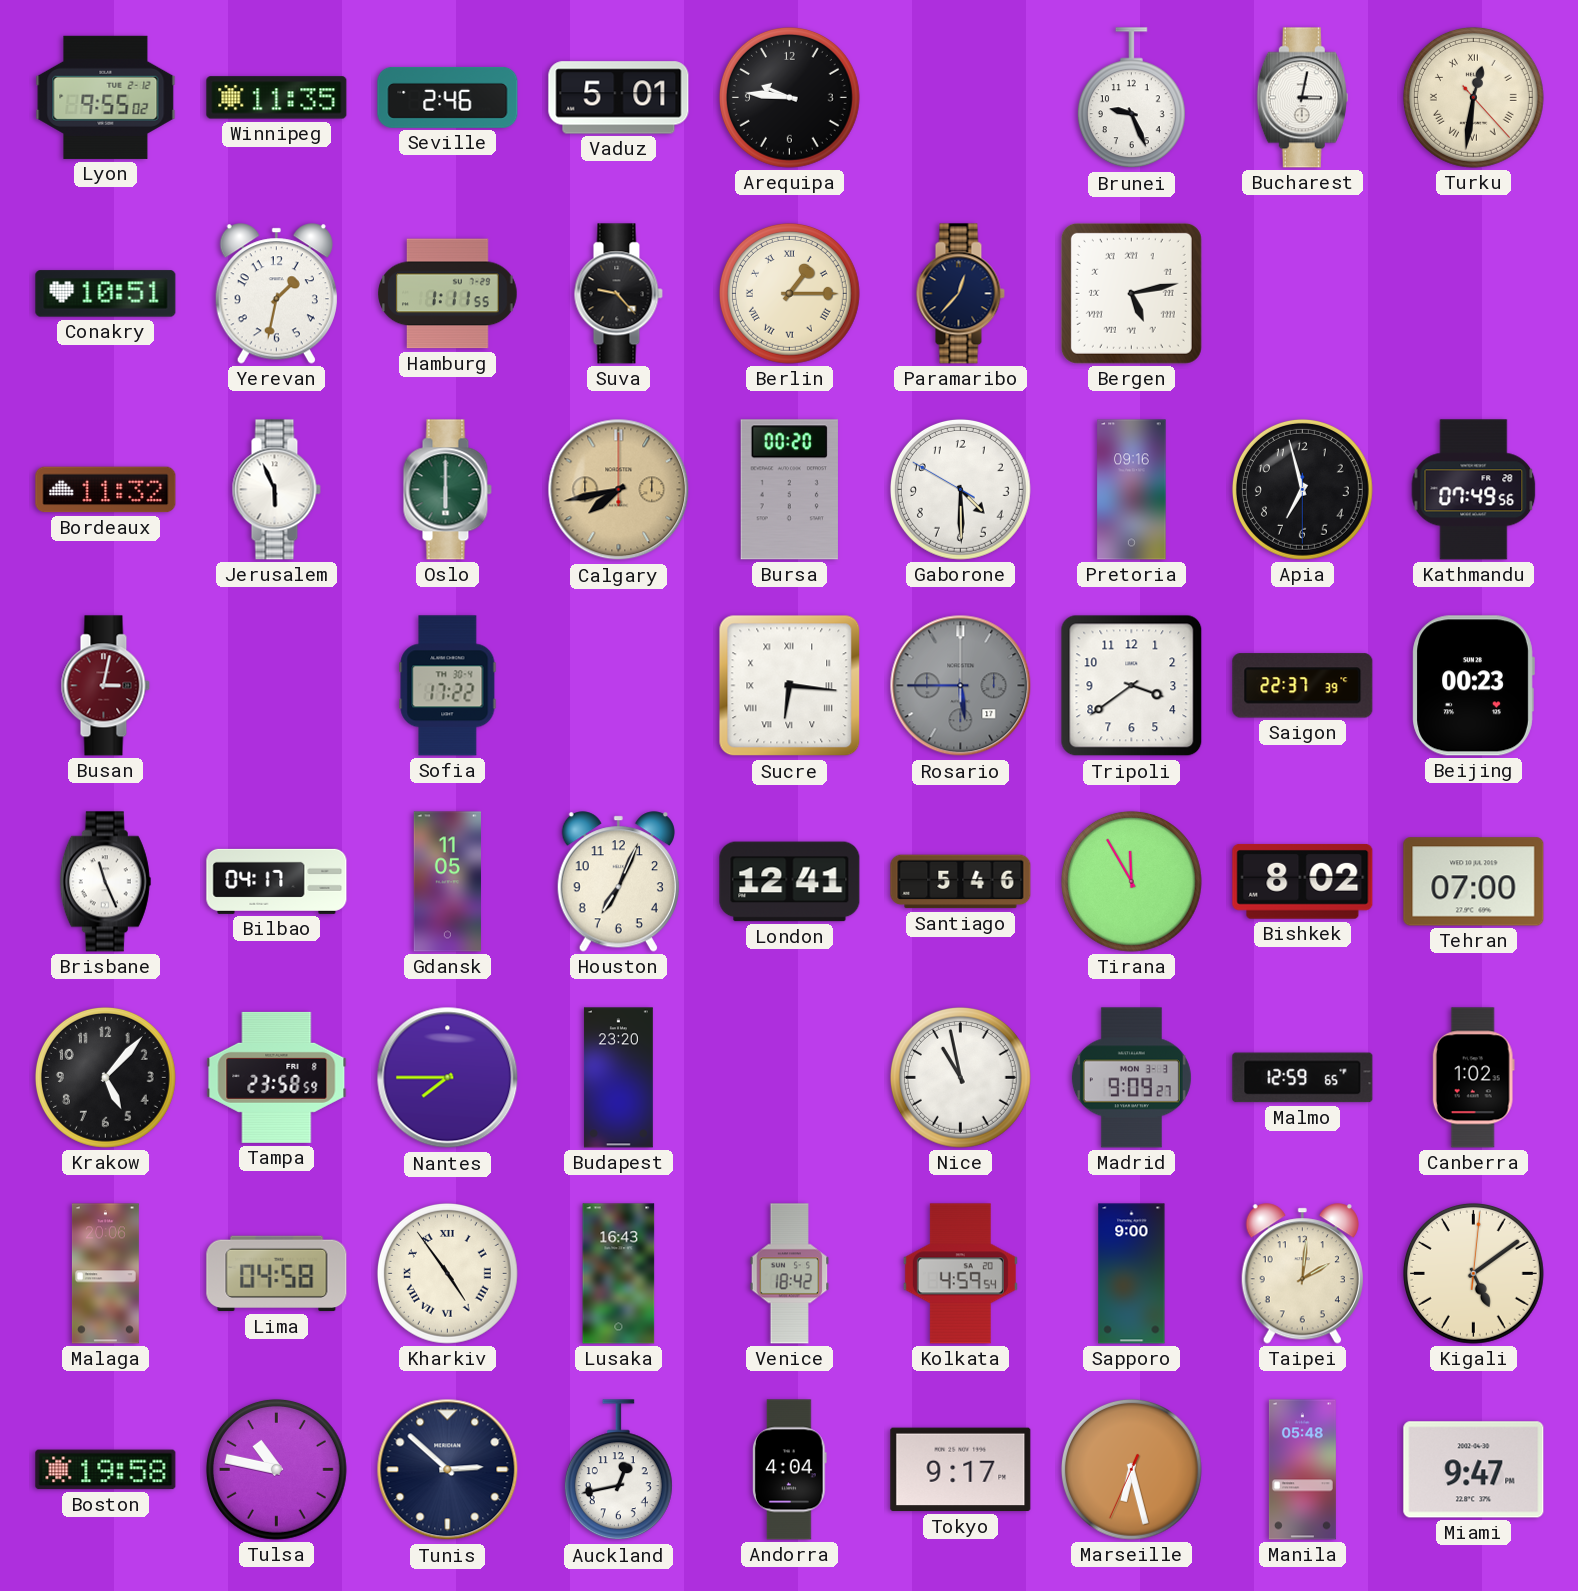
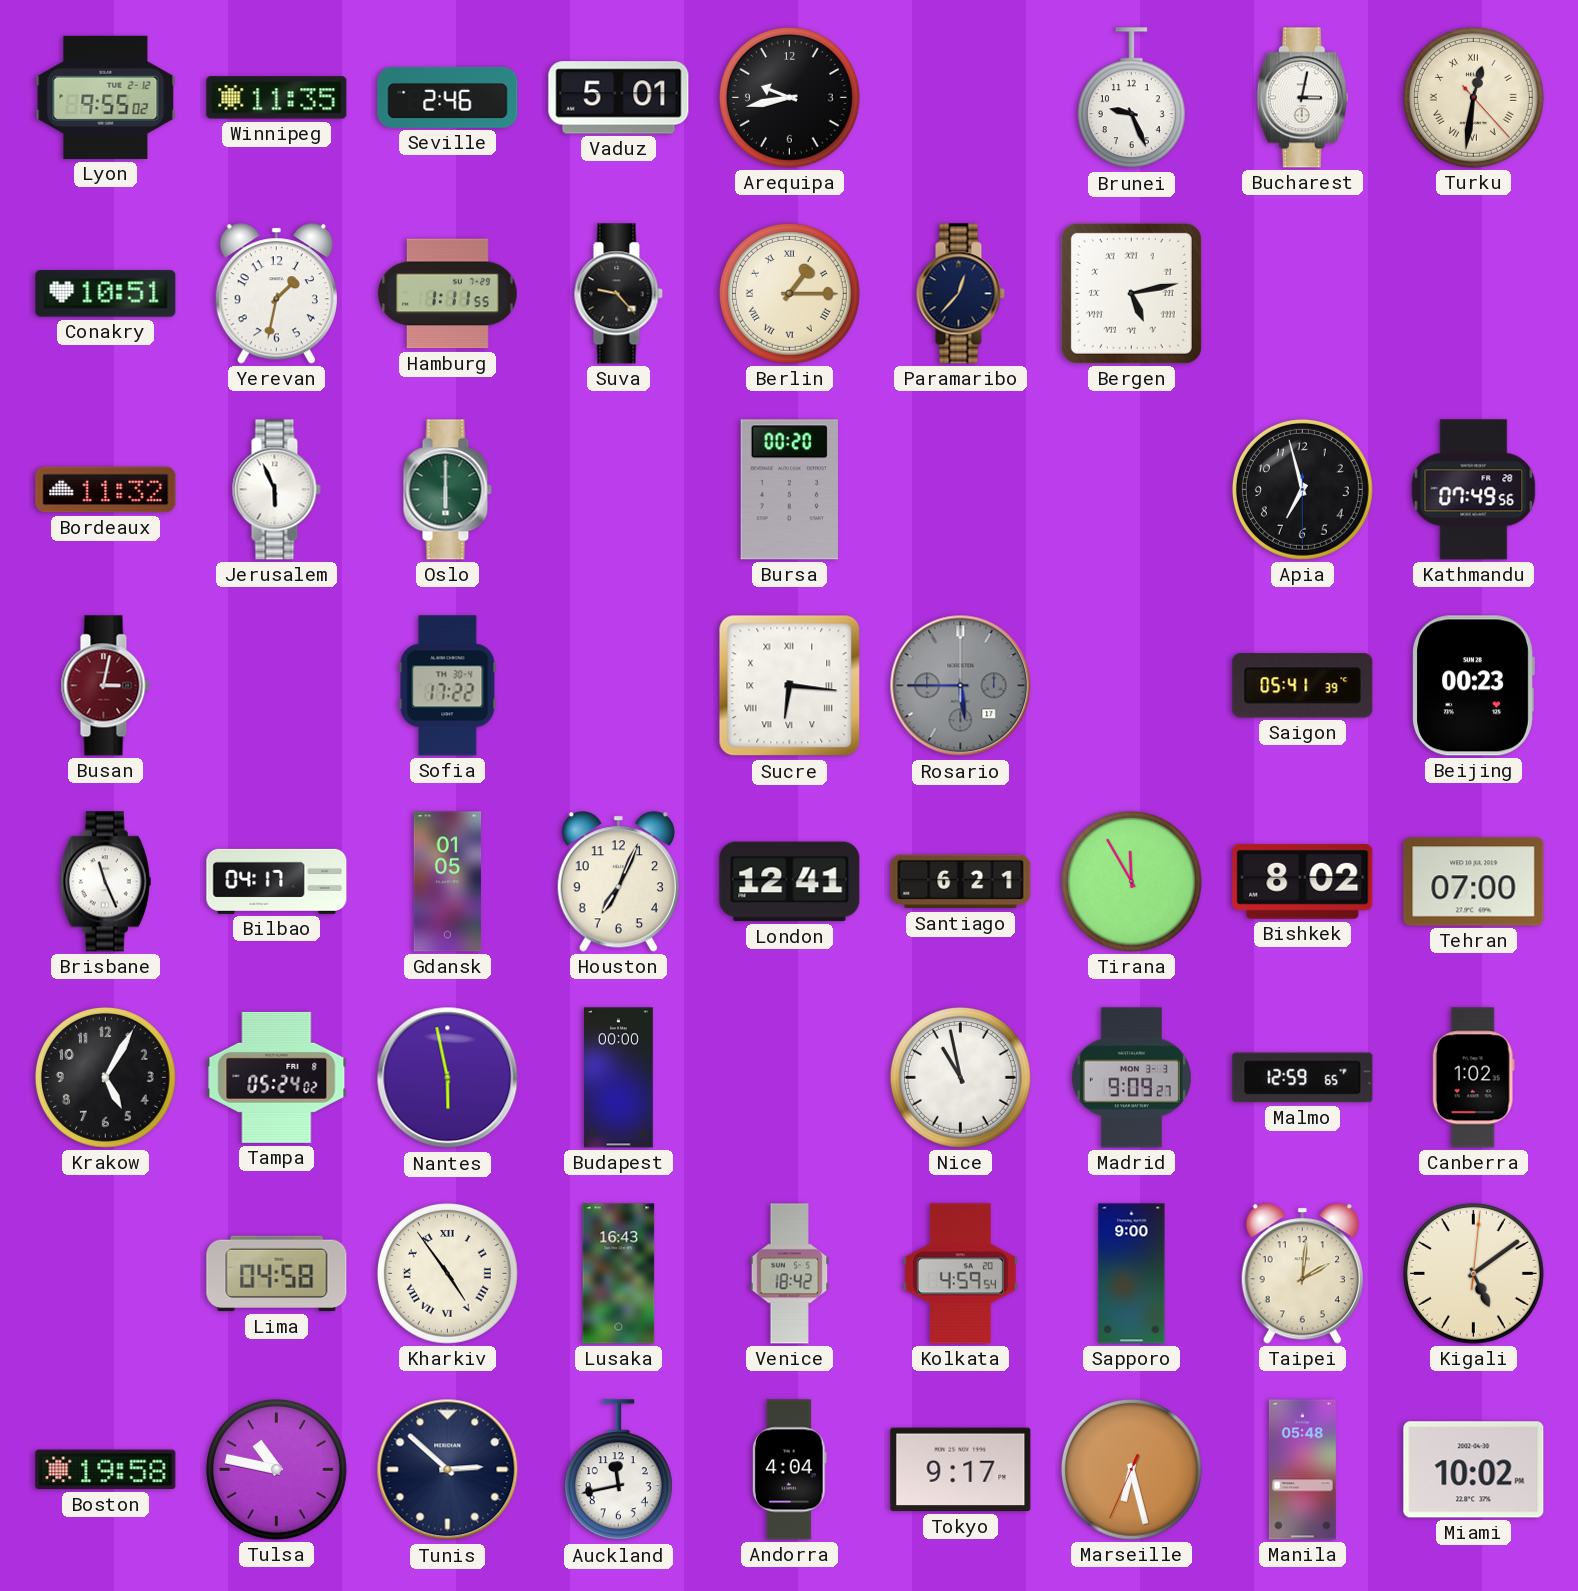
Arequipa: 9:46 -> 9:43 (789, 97)
Calgary: 7:43 -> none (619, 490)
Gaborone: 4:29 -> none (960, 489)
Pretoria: 09:16 -> none (1132, 490)
Tripoli: 3:39 -> none (1132, 686)
Saigon: 22:37 -> 05:41 (1303, 686)
Gdansk: 11:05 -> 01:05 (447, 882)
Santiago: 5:46 -> 6:21 (961, 882)
Krakow: 5:07 -> 5:05 (105, 1077)
Tampa: 23:58 -> 05:24 (277, 1077)
Nantes: 7:45 -> 5:58 (448, 1078)
Budapest: 23:20 -> 00:00 (618, 1078)
Malaga: 20:06 -> none (105, 1274)
Auckland: 12:43 -> 11:43 (618, 1470)
Miami: 9:47 -> 10:02 (1474, 1470)
